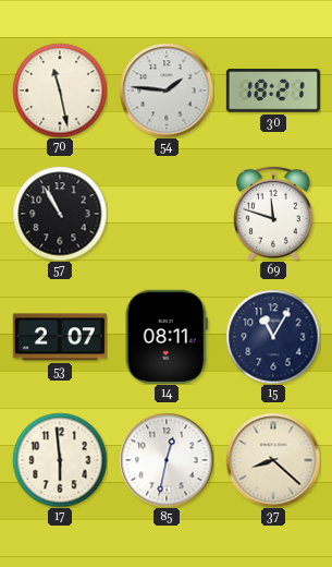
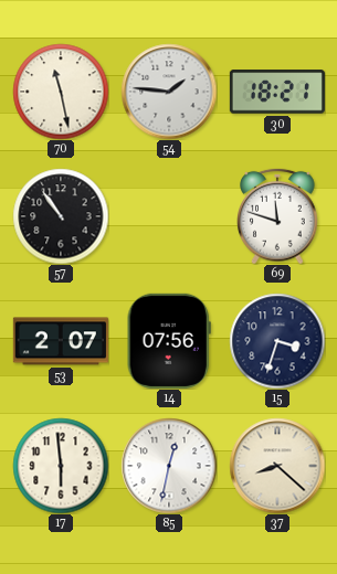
57: 10:55 -> 10:54 (61, 216)
14: 08:11 -> 07:56 (169, 341)
15: 11:05 -> 3:33 (277, 341)
